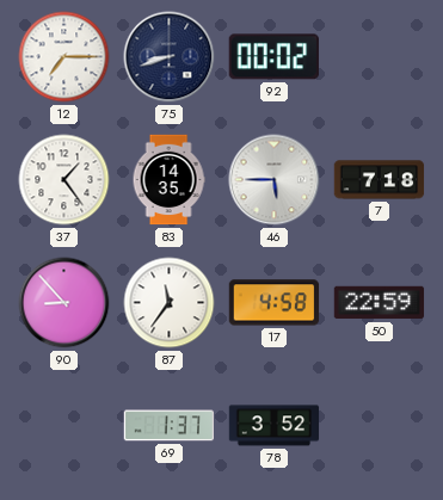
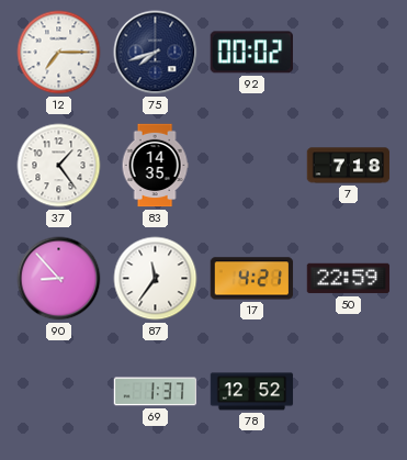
75: 8:42 -> 7:42 (156, 53)
46: 5:45 -> none (275, 180)
17: 4:58 -> 4:21 (252, 279)
78: 3:52 -> 12:52 (252, 392)
